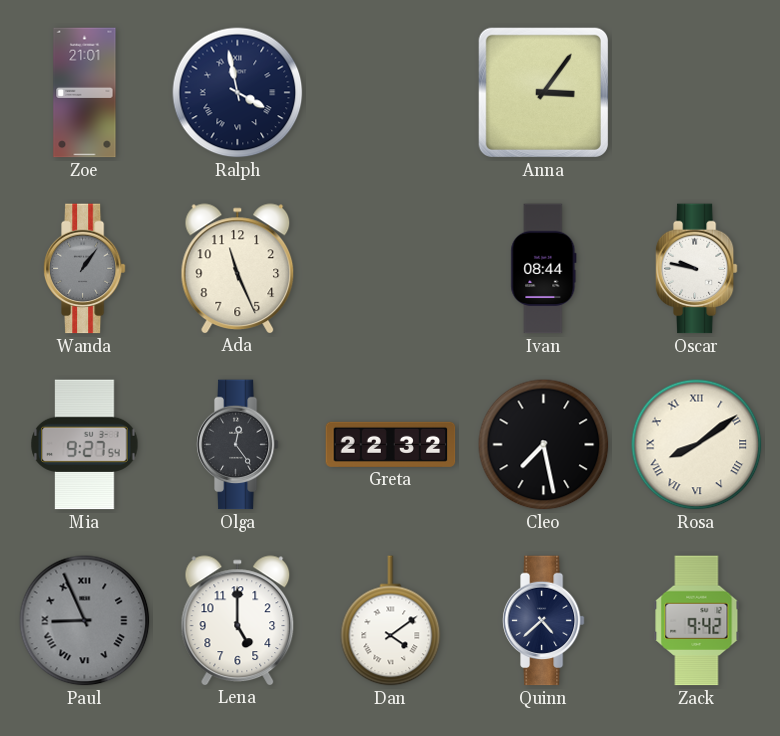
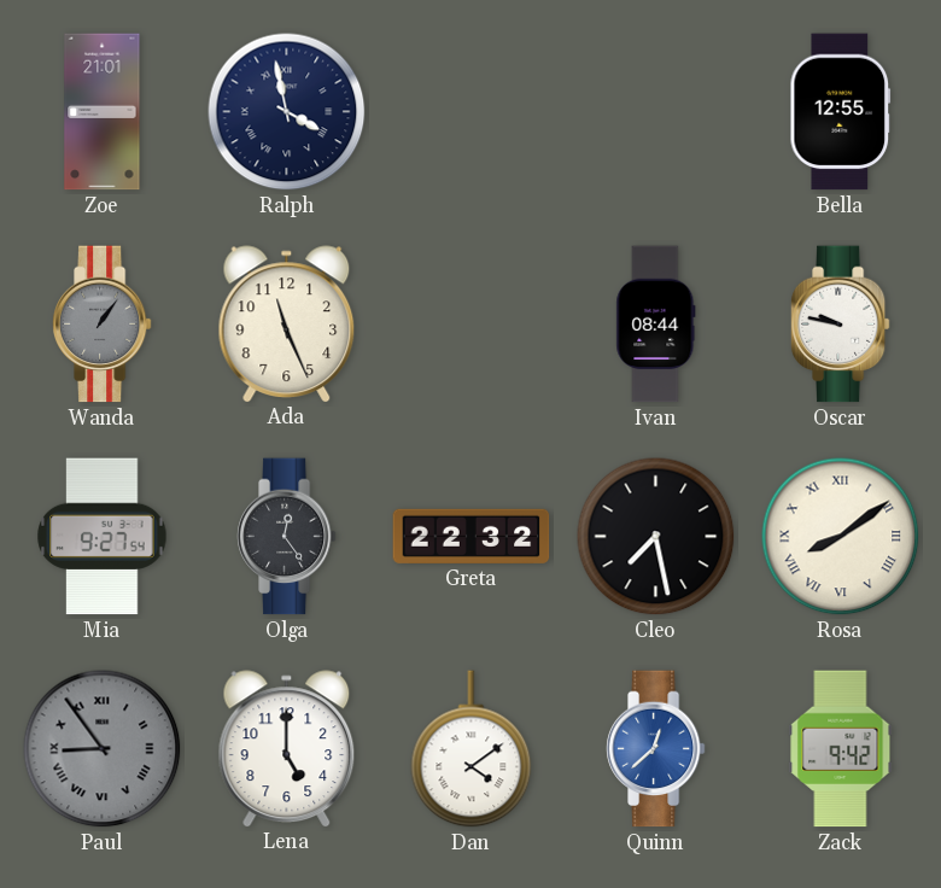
Anna: 3:06 -> none (543, 92)
Bella: none -> 12:55 (841, 112)
Paul: 8:56 -> 8:54 (103, 749)
Quinn: 4:38 -> 12:38 (655, 749)
Quinn dial: navy -> blue (655, 749)
